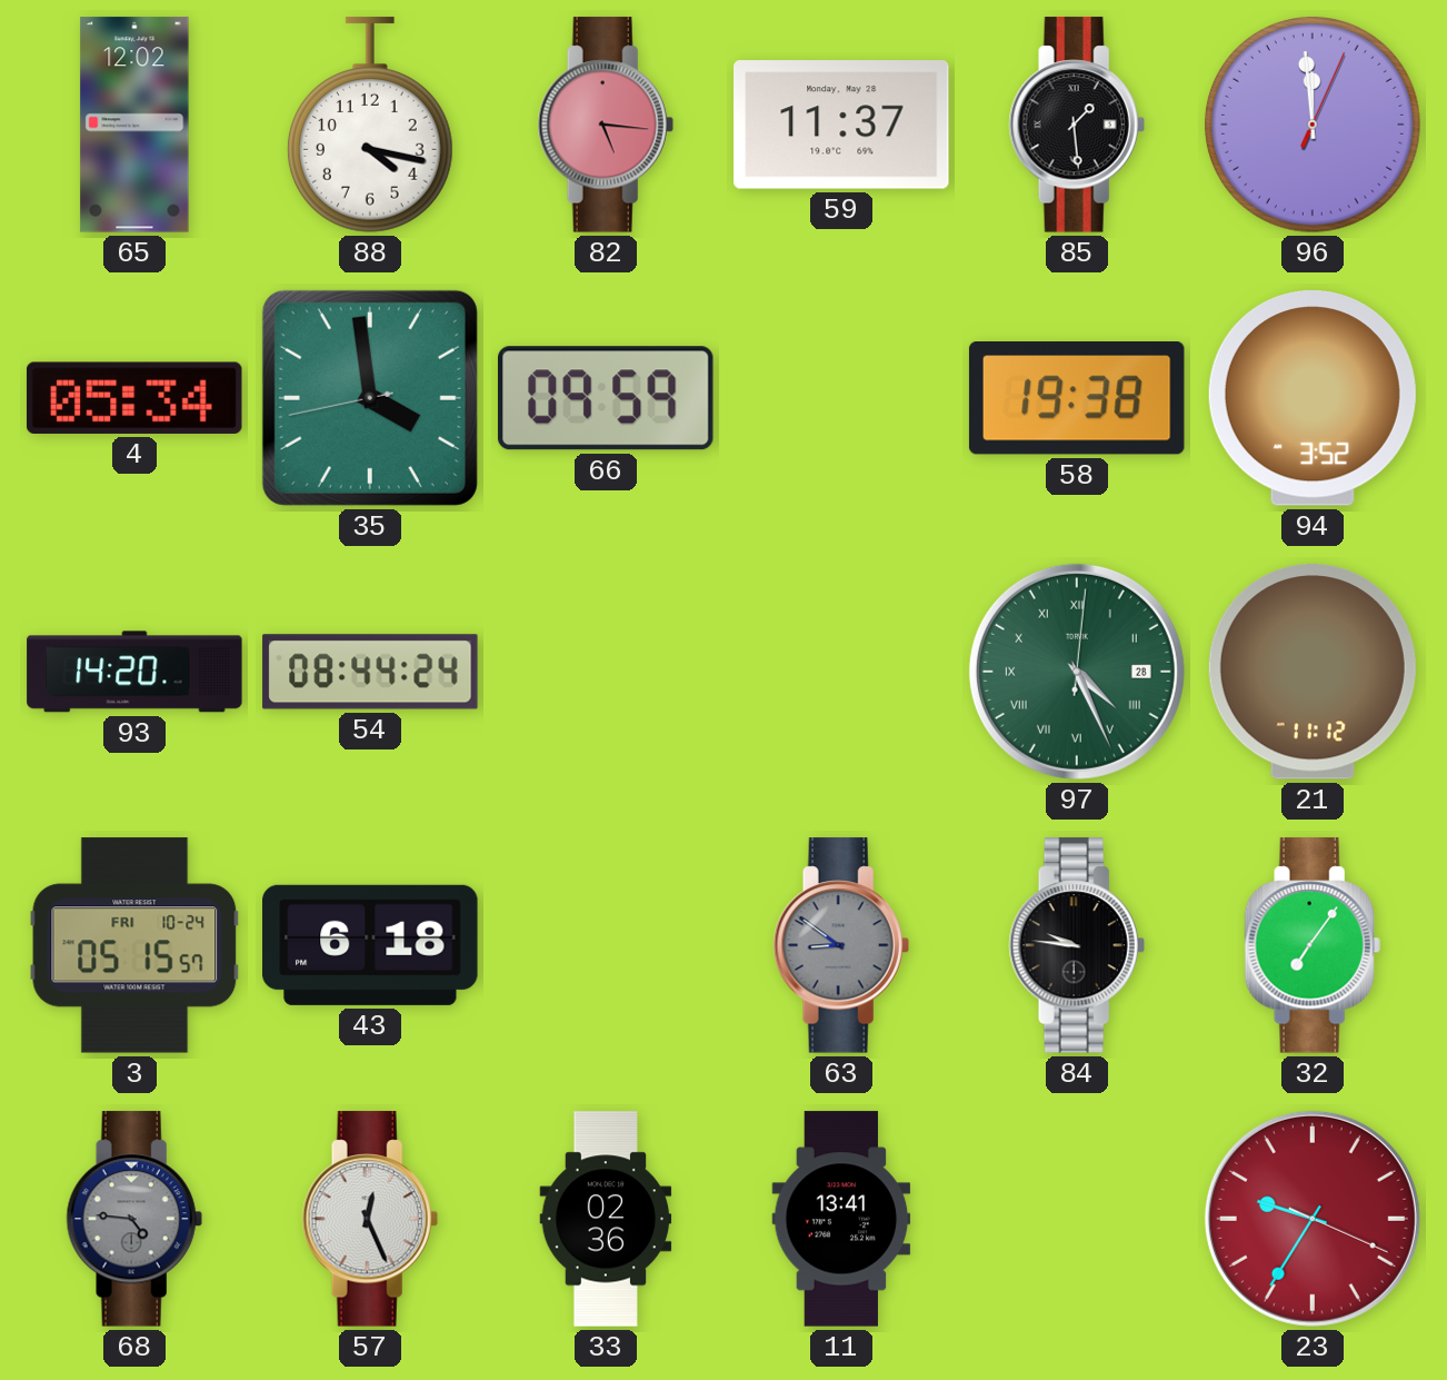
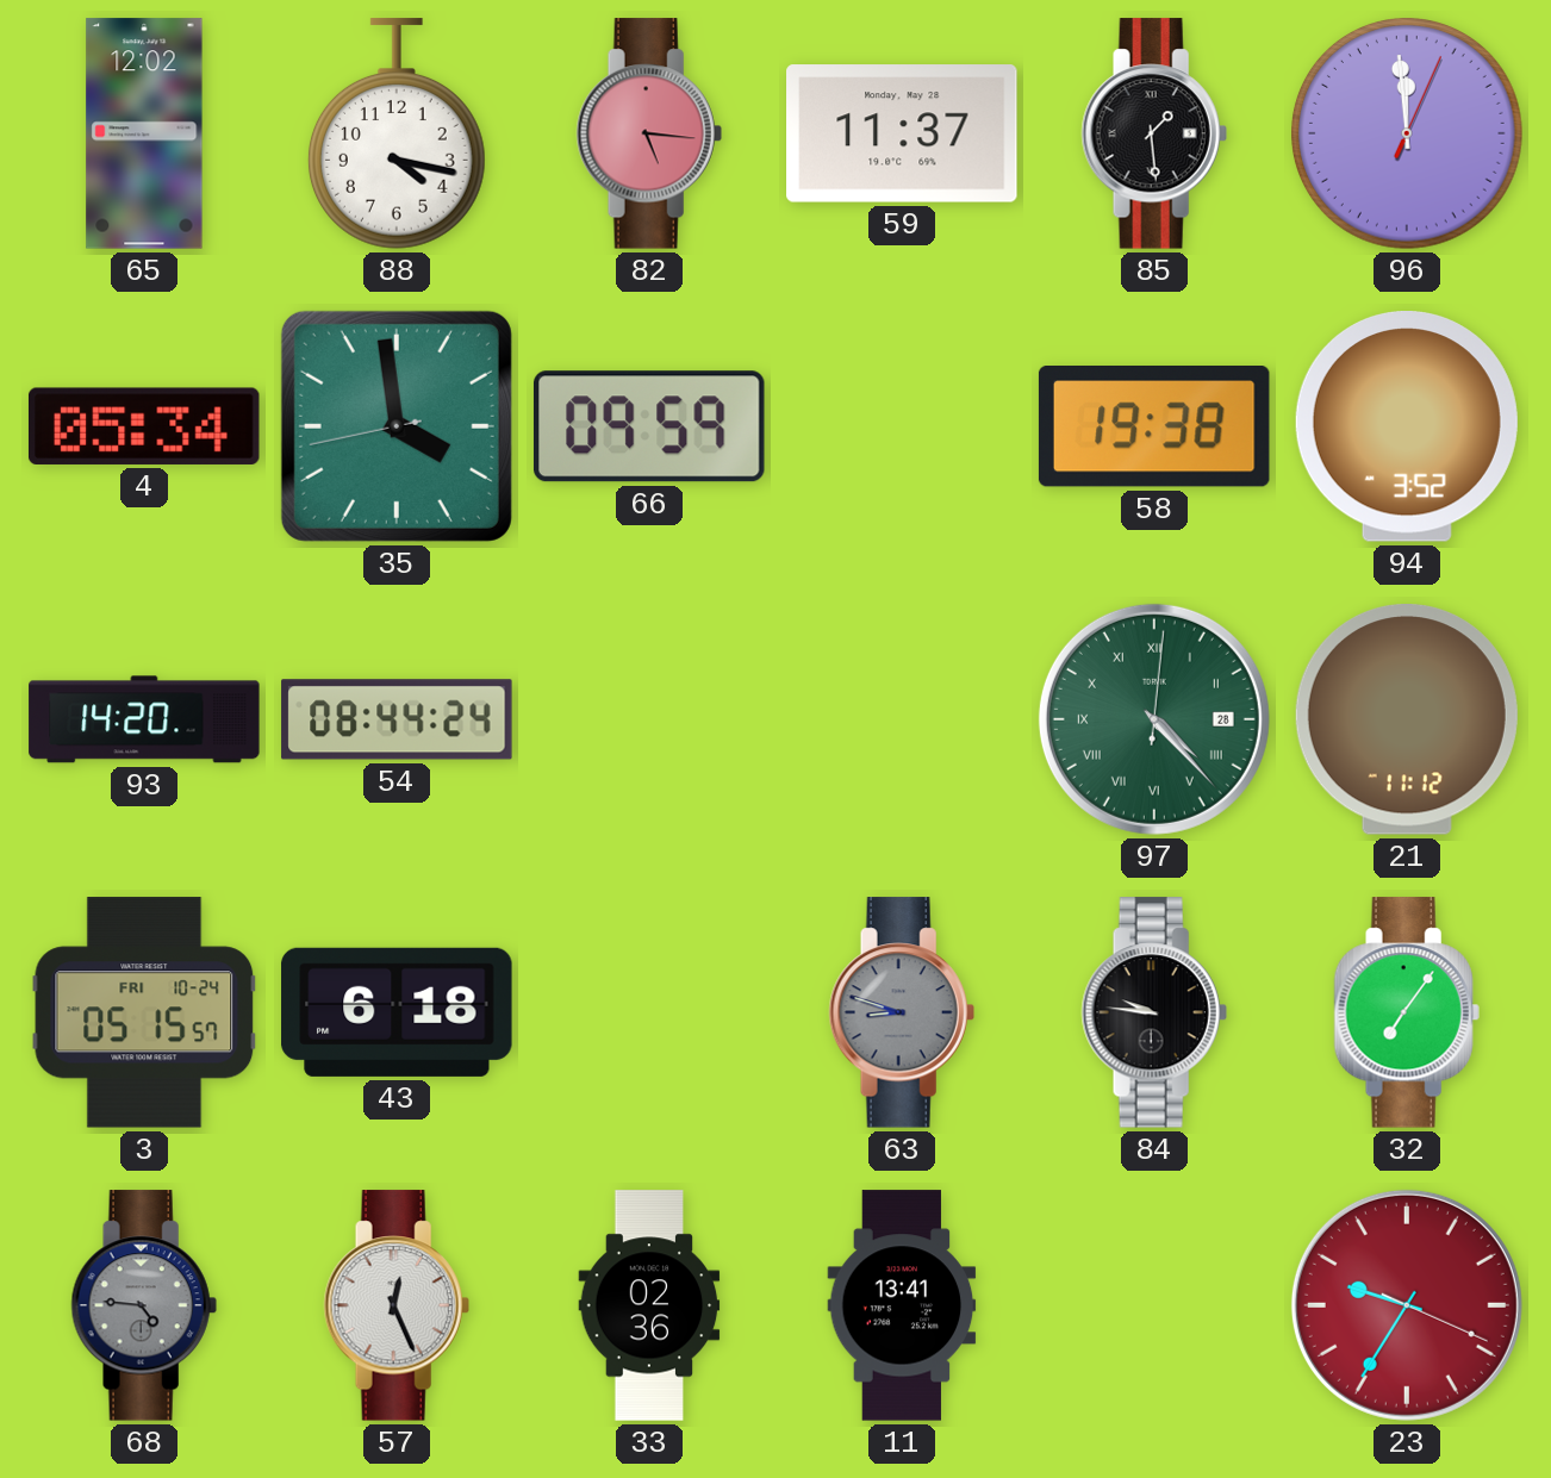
97: 4:26 -> 4:23 (1154, 719)
63: 8:51 -> 8:48 (902, 1012)
